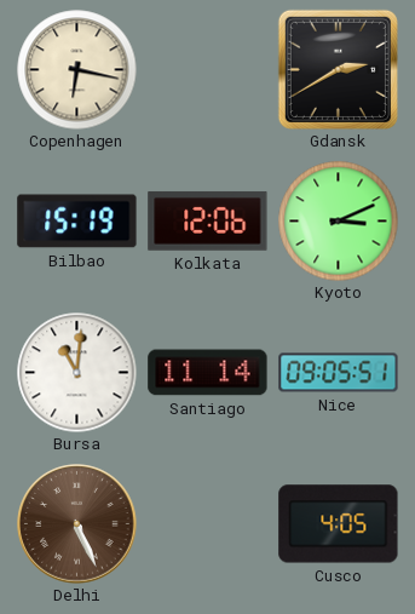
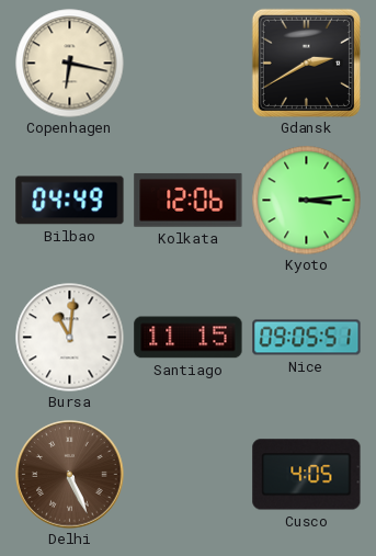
Bilbao: 15:19 -> 04:49 (70, 201)
Kyoto: 3:11 -> 3:14 (307, 201)
Santiago: 11:14 -> 11:15 (189, 338)
